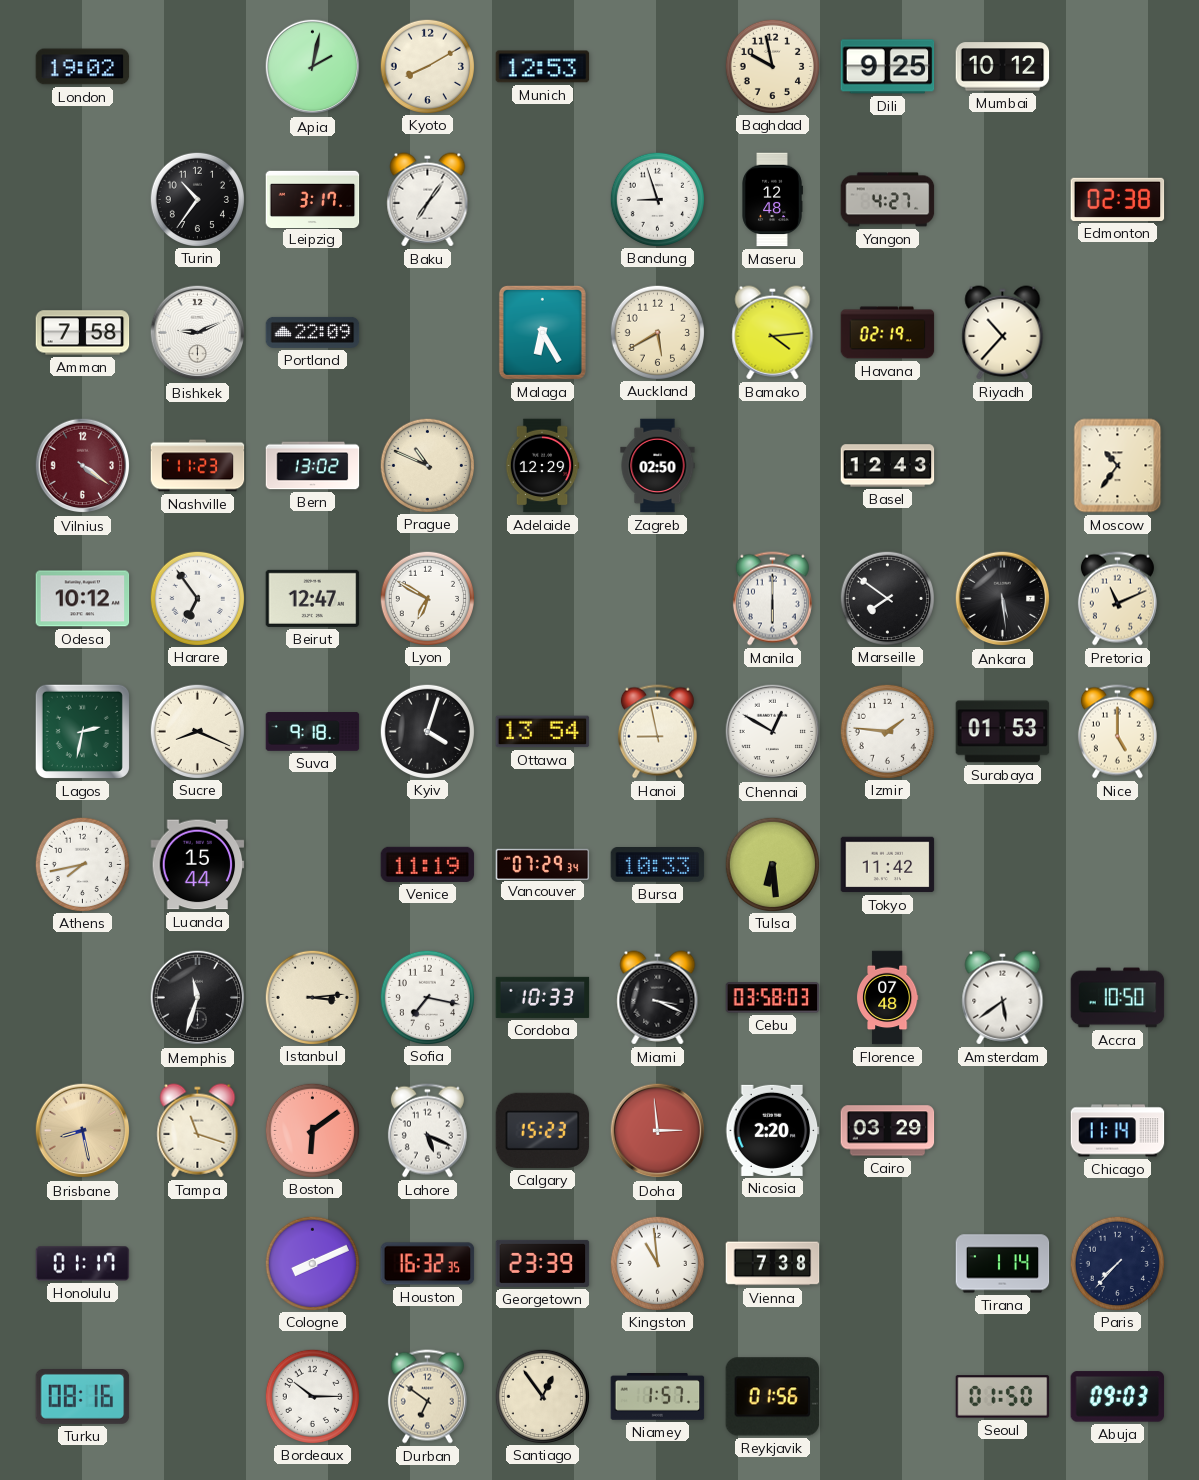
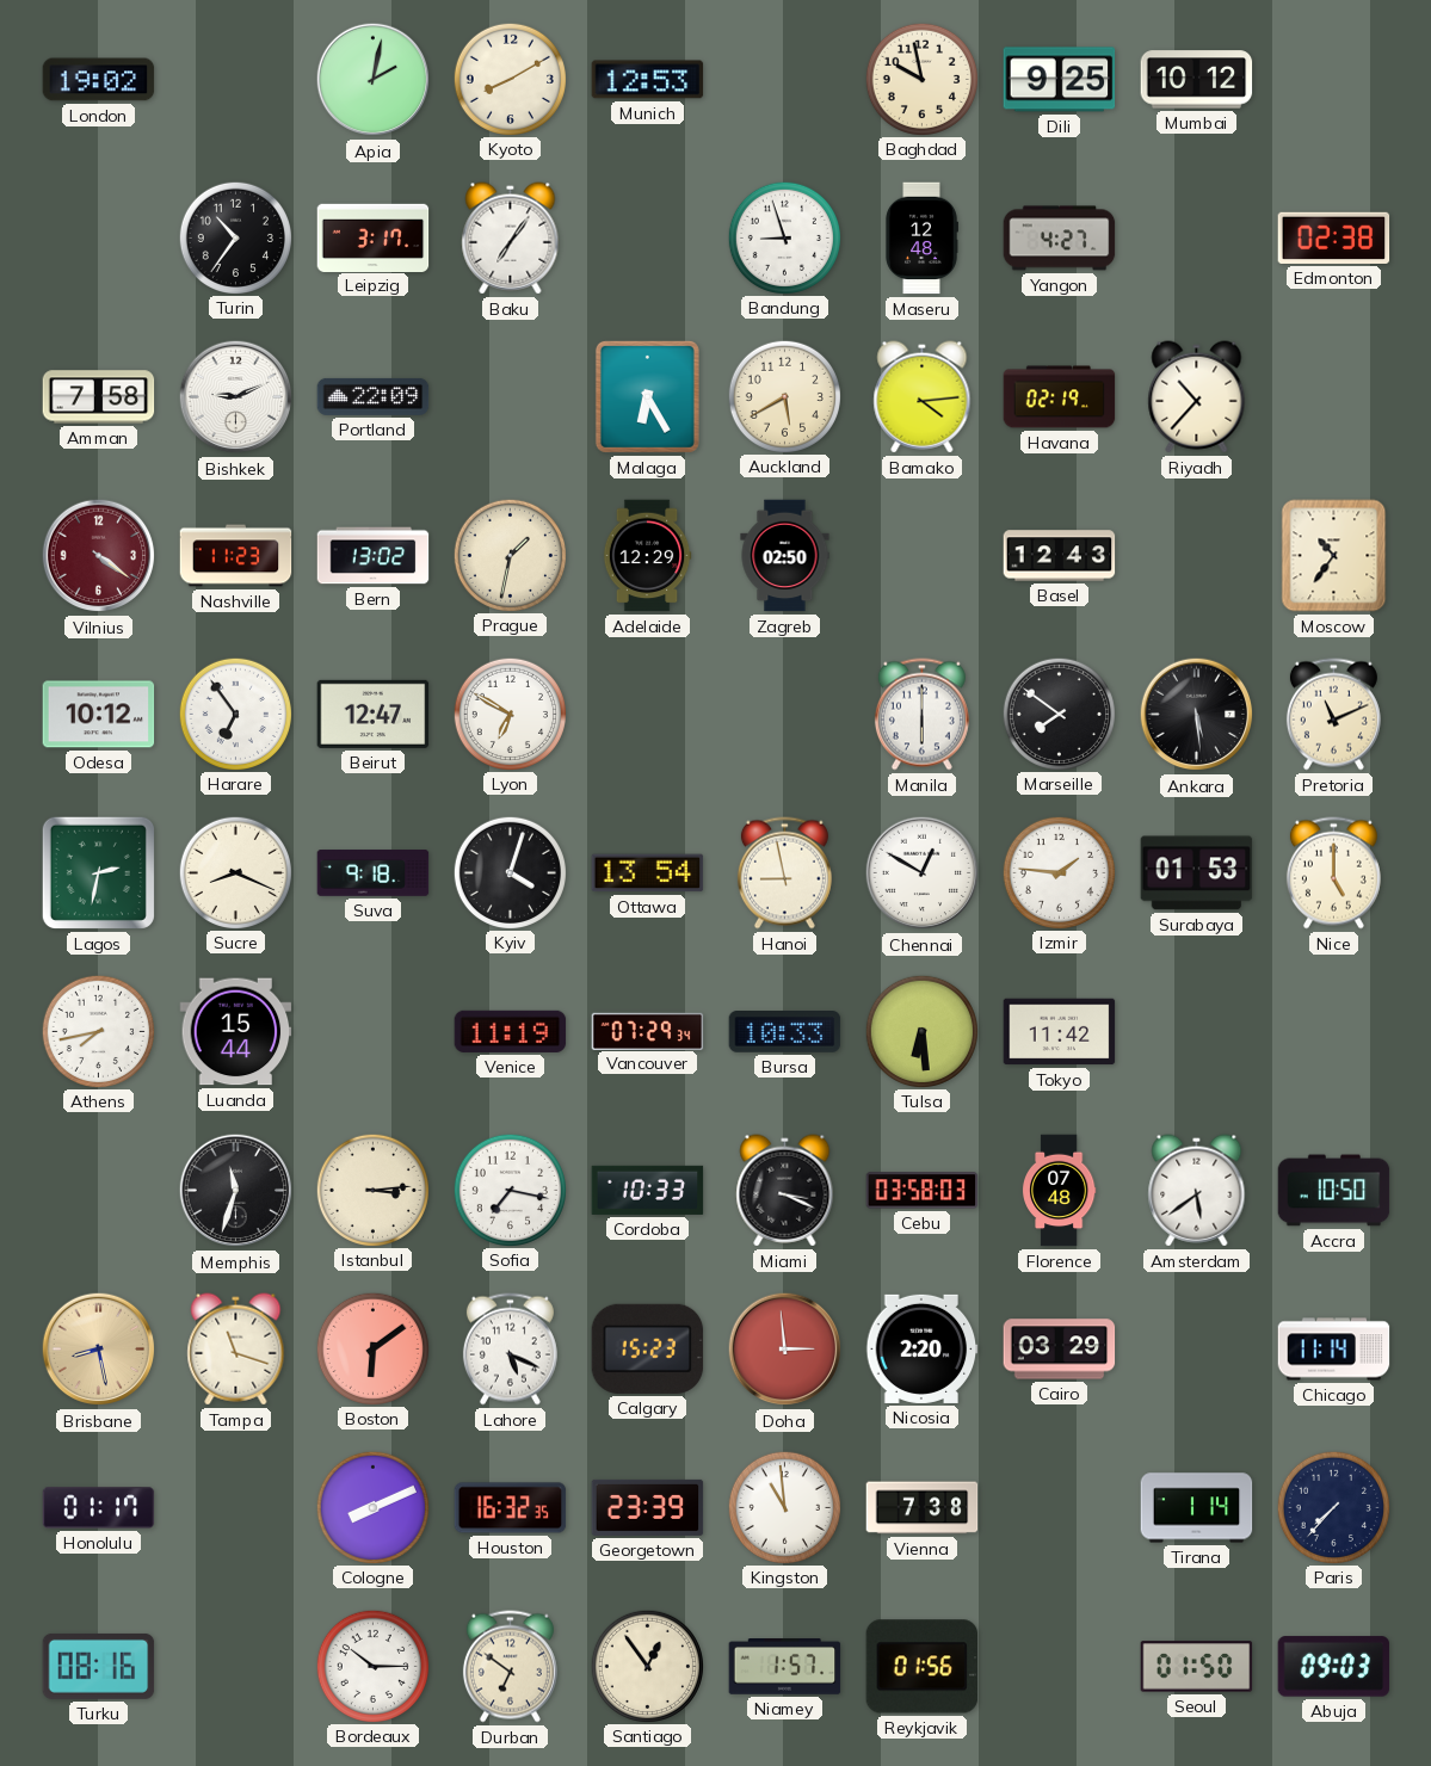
Prague: 10:49 -> 1:32 (510, 555)
